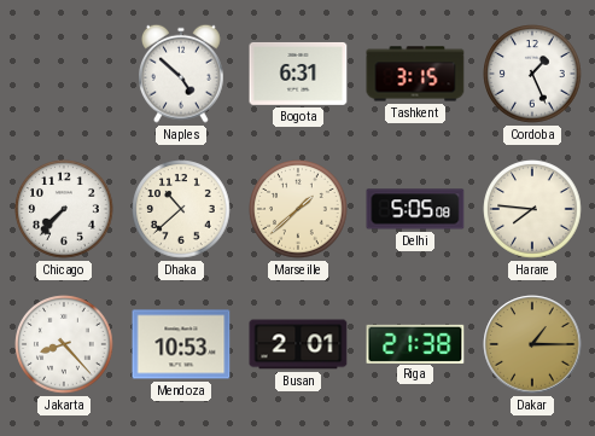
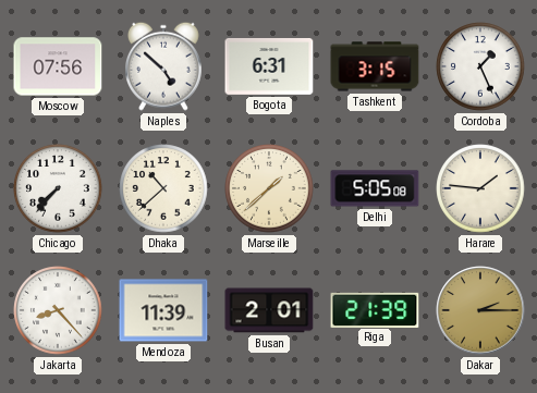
Moscow: none -> 07:56 (58, 66)
Harare: 7:46 -> 1:46 (480, 188)
Mendoza: 10:53 -> 11:39 (163, 310)
Riga: 21:38 -> 21:39 (375, 309)
Dakar: 1:15 -> 2:15 (480, 310)
